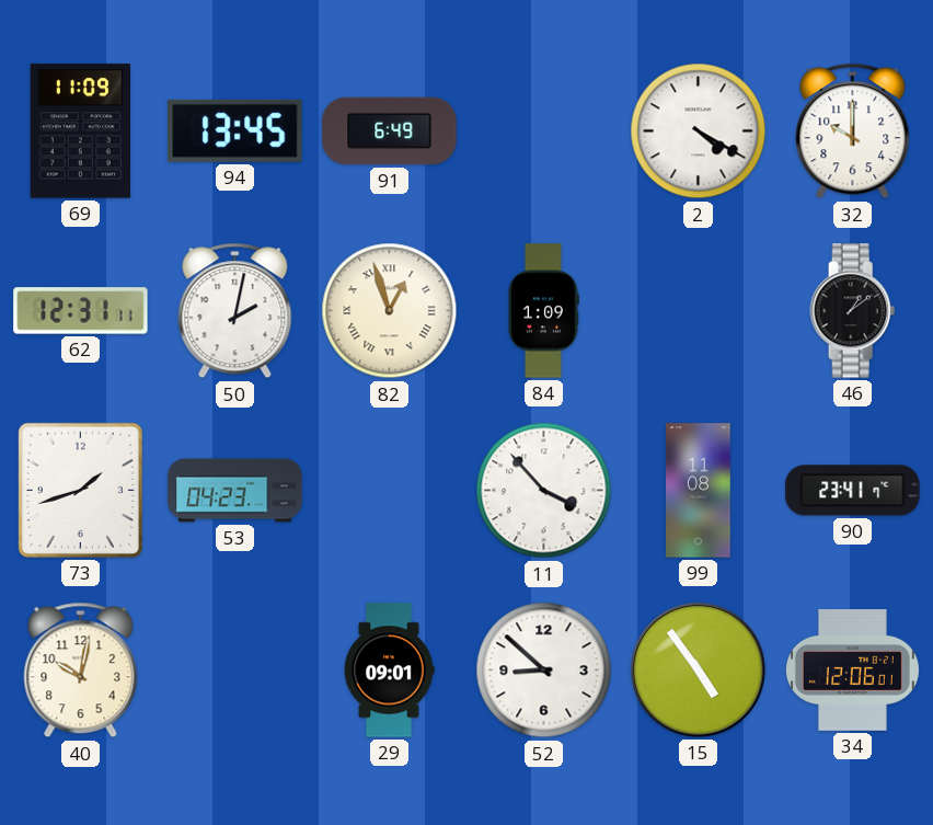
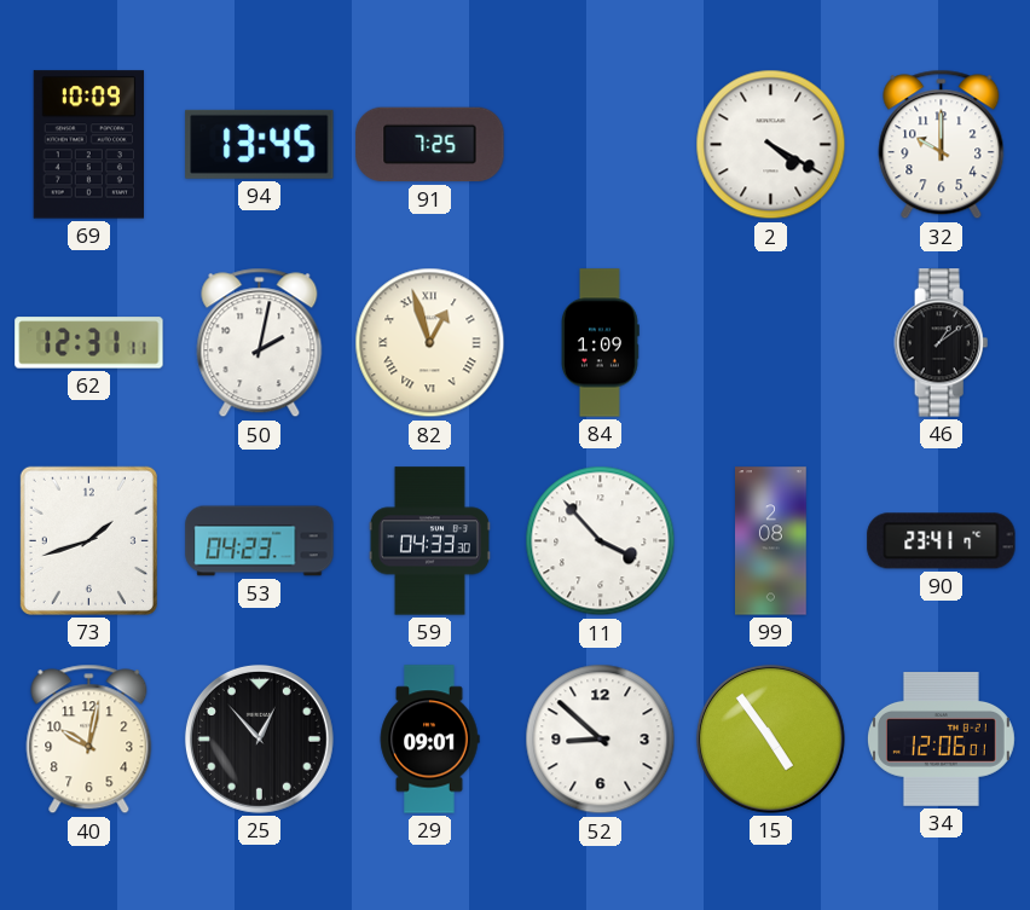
69: 11:09 -> 10:09 (88, 145)
91: 6:49 -> 7:25 (430, 145)
59: none -> 04:33 (429, 541)
99: 11:08 -> 2:08 (771, 541)
25: none -> 12:53 (259, 738)
